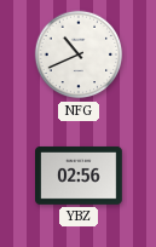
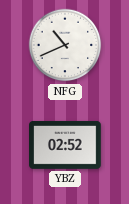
YBZ: 02:56 -> 02:52 (66, 145)
